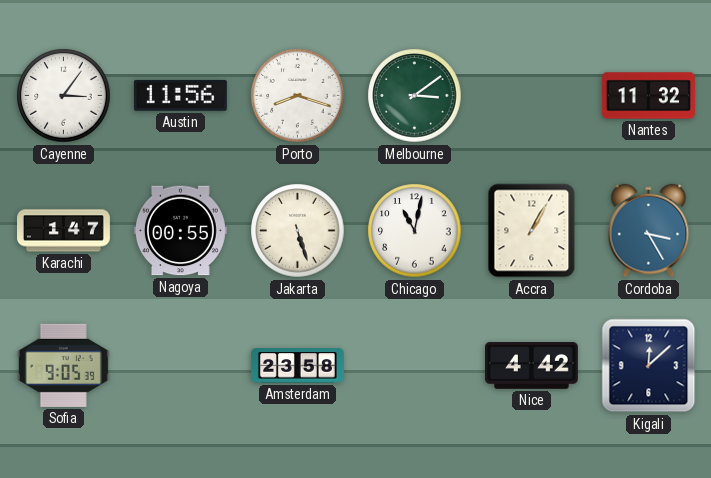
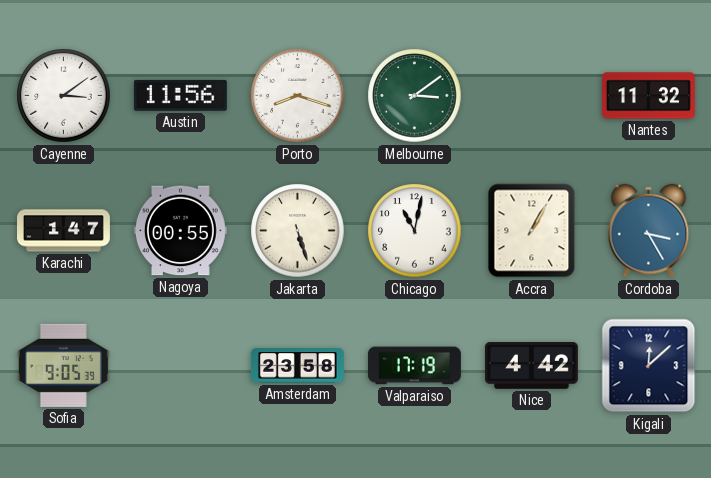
Cayenne: 3:06 -> 3:09 (64, 96)
Valparaiso: none -> 17:19 (414, 366)
